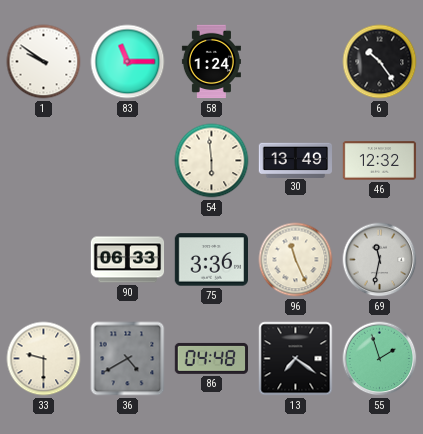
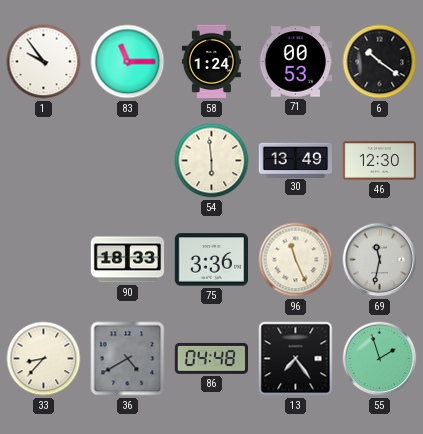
1: 9:51 -> 9:54 (44, 62)
71: none -> 00:53 (296, 62)
6: 10:24 -> 10:21 (380, 62)
46: 12:32 -> 12:30 (380, 161)
90: 06:33 -> 18:33 (128, 260)
33: 9:30 -> 8:37 (44, 359)
13: 7:21 -> 7:24 (296, 359)
